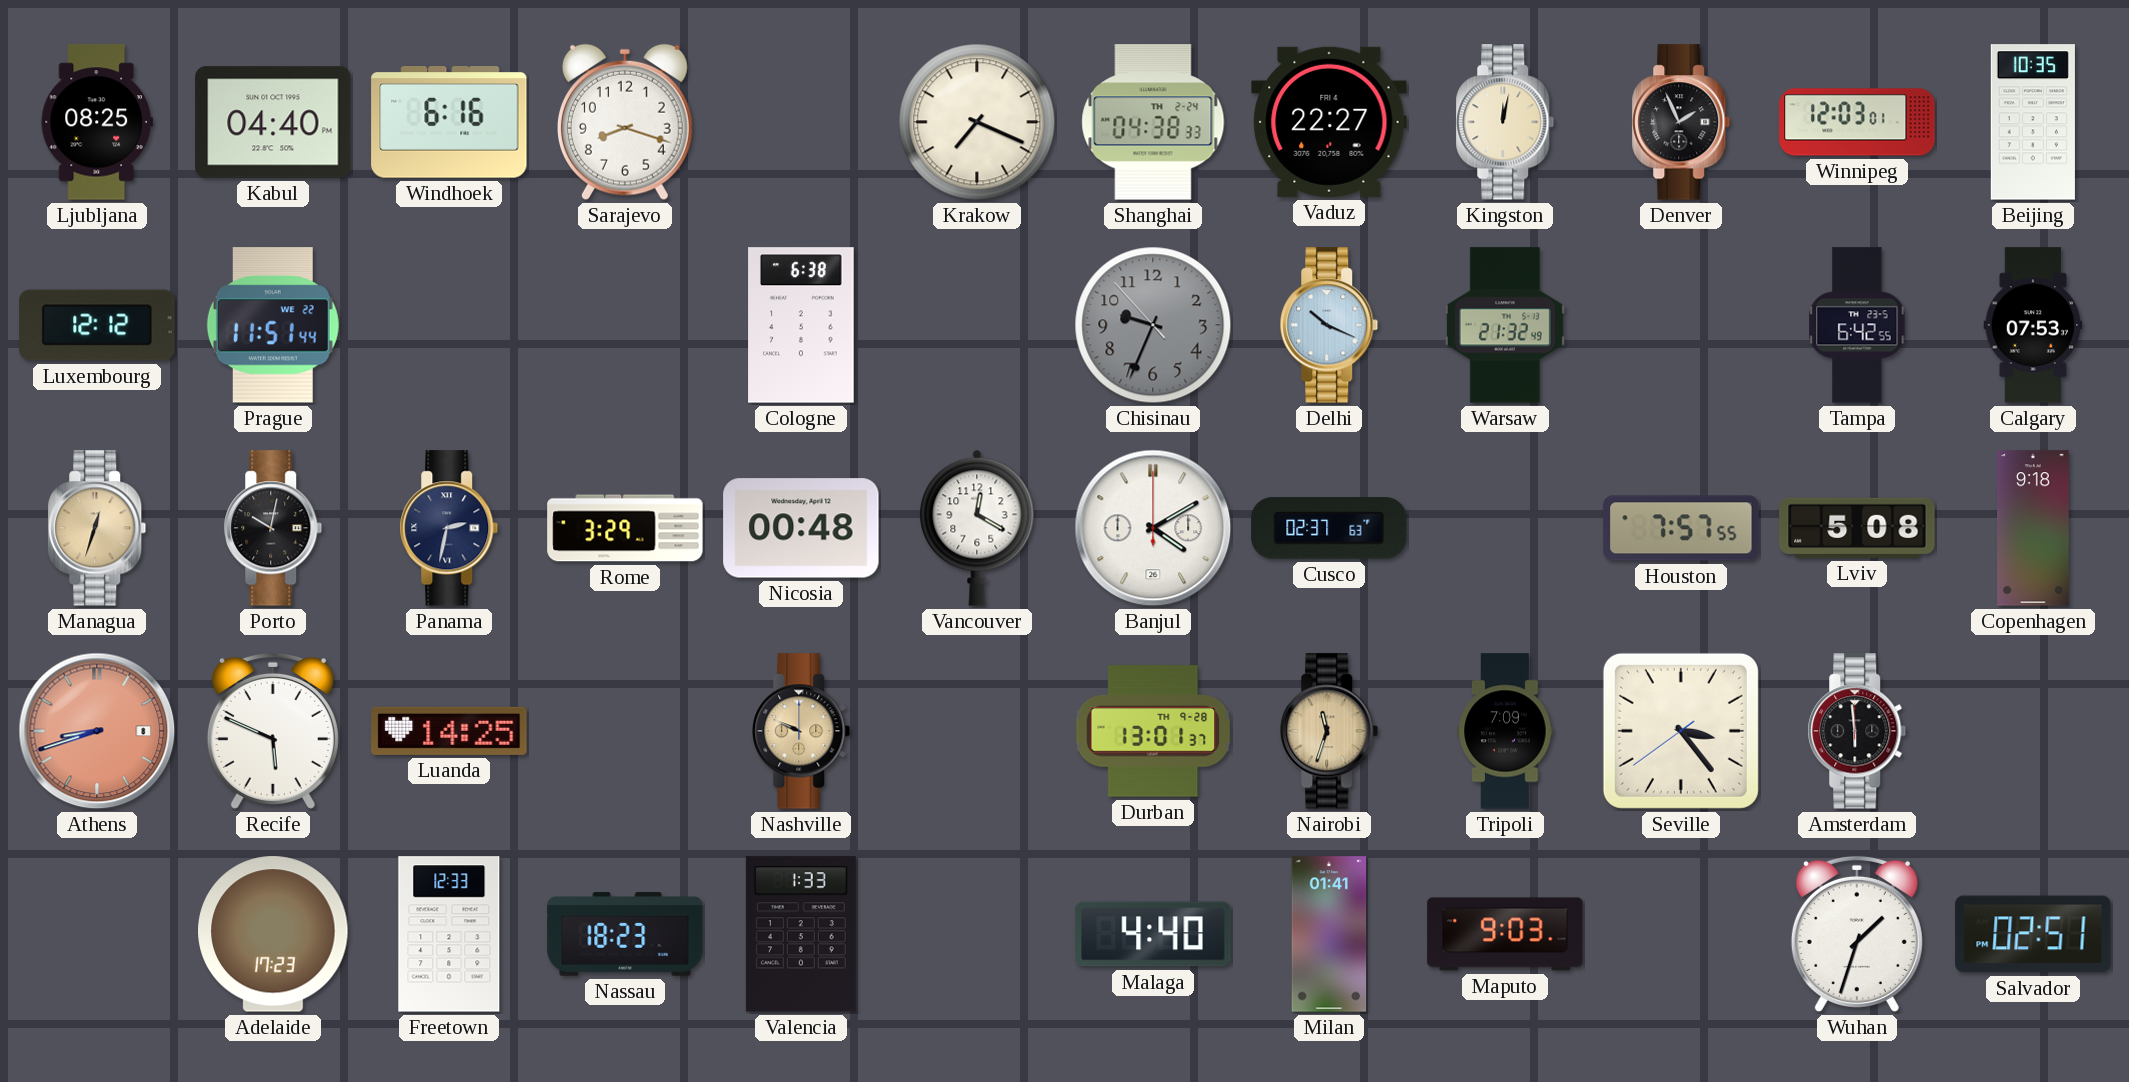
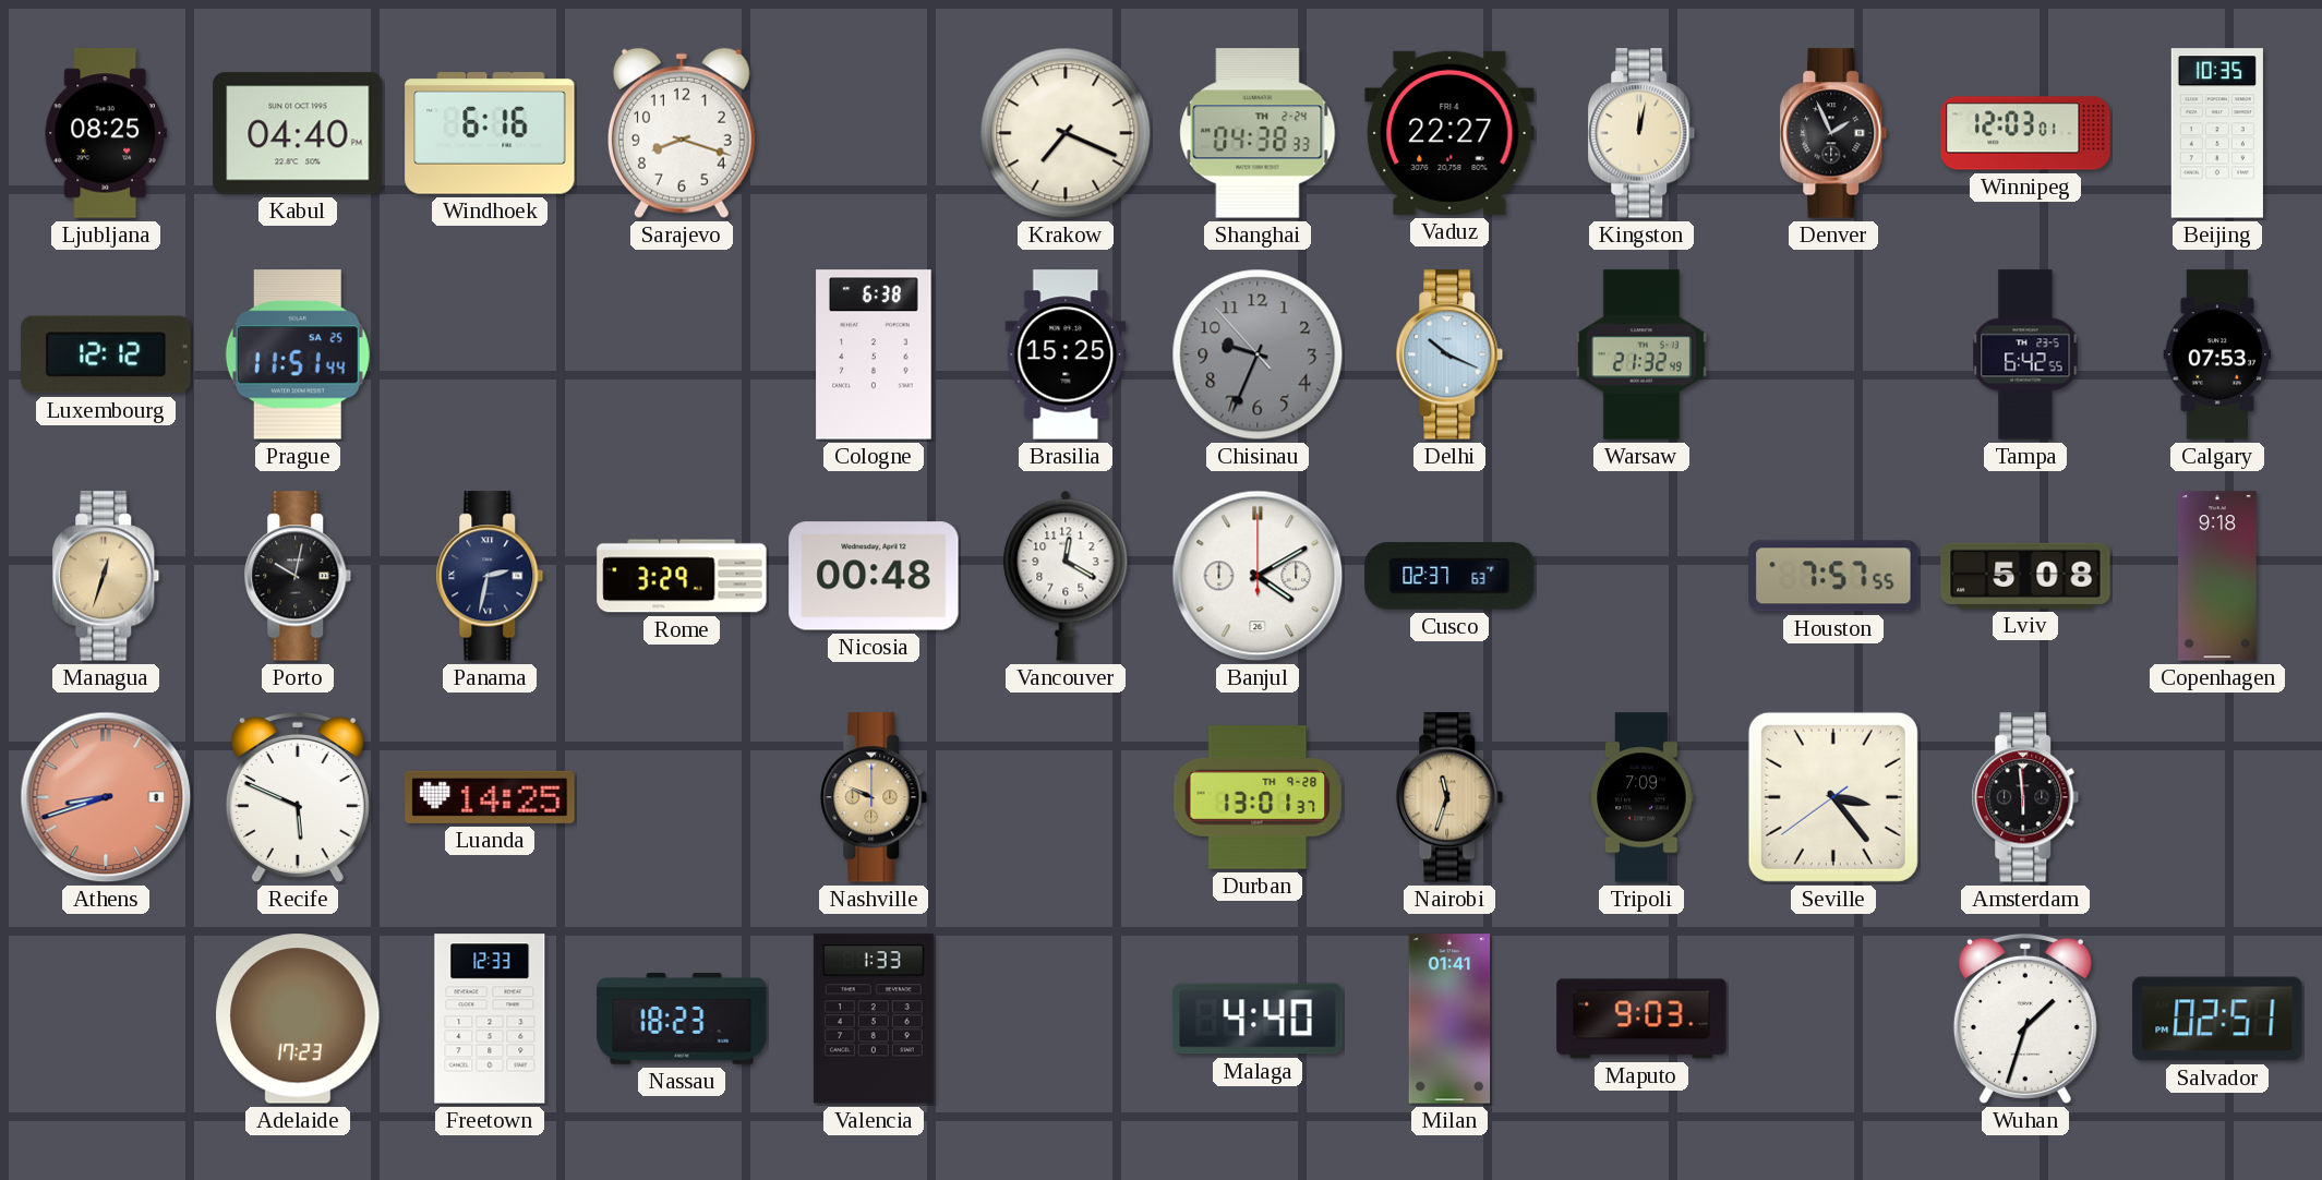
Prague date: WE 22 -> SA 25 (298, 354)
Brasilia: none -> 15:25 (1066, 354)
